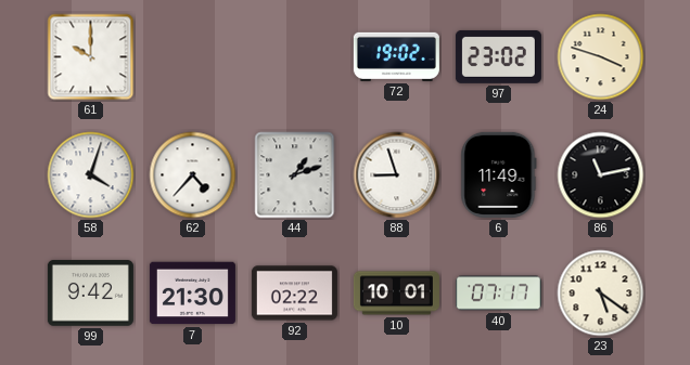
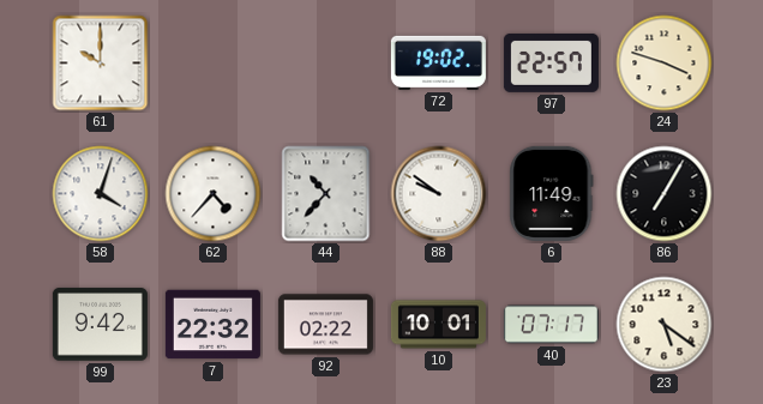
97: 23:02 -> 22:57 (551, 62)
44: 1:12 -> 10:37 (326, 194)
88: 8:57 -> 9:51 (439, 194)
86: 11:13 -> 7:05 (665, 194)
7: 21:30 -> 22:32 (212, 325)
